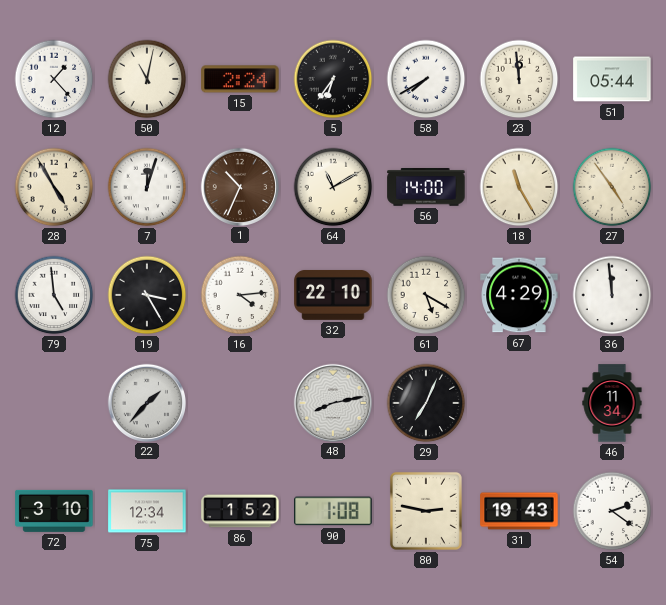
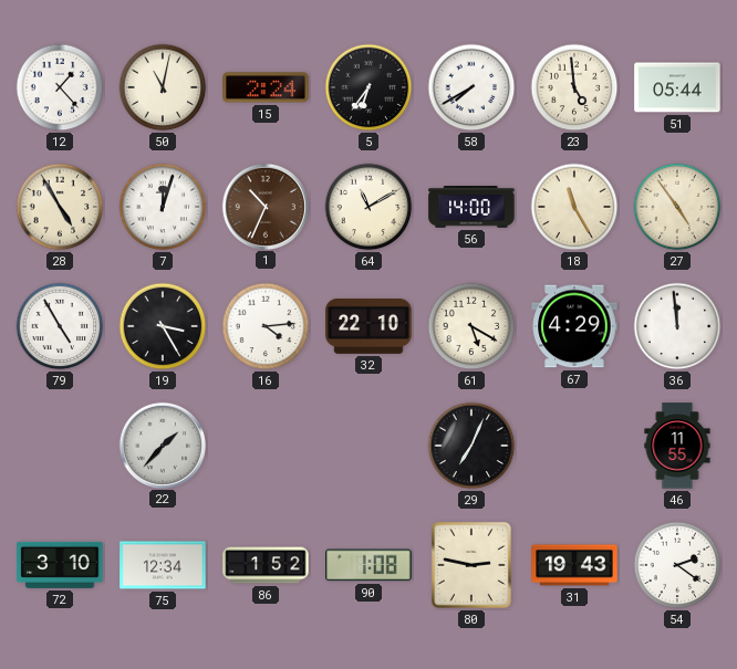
23: 11:59 -> 4:59 (574, 87)
79: 4:59 -> 4:55 (60, 326)
48: 8:13 -> none (332, 402)
46: 11:34 -> 11:55 (677, 446)
